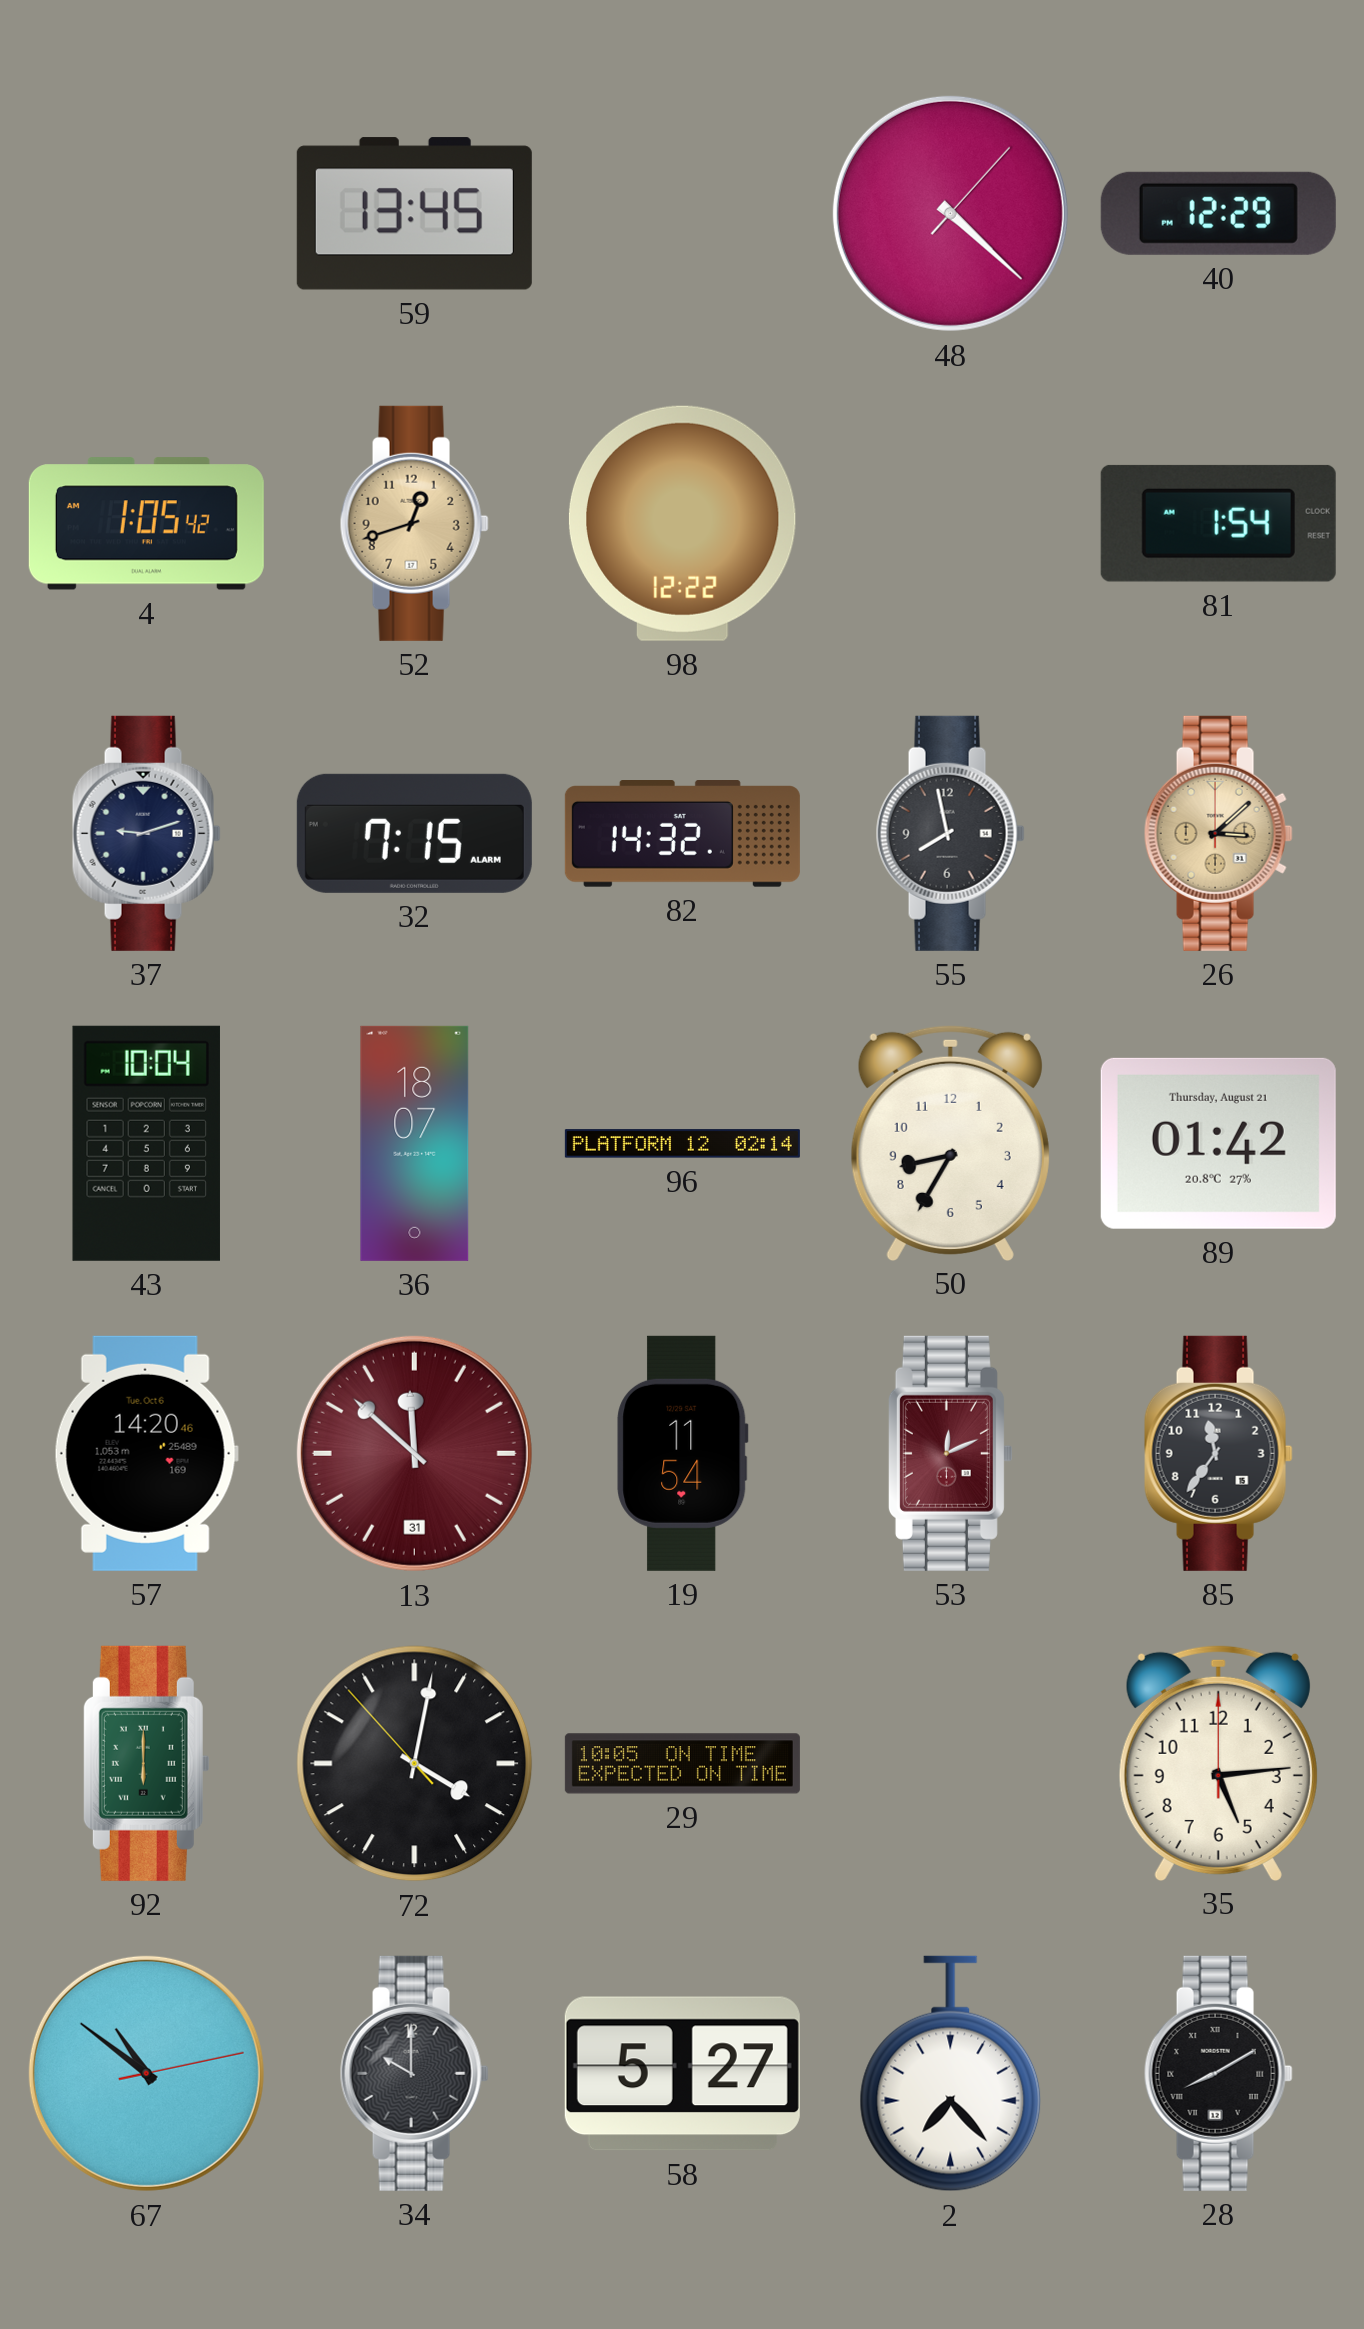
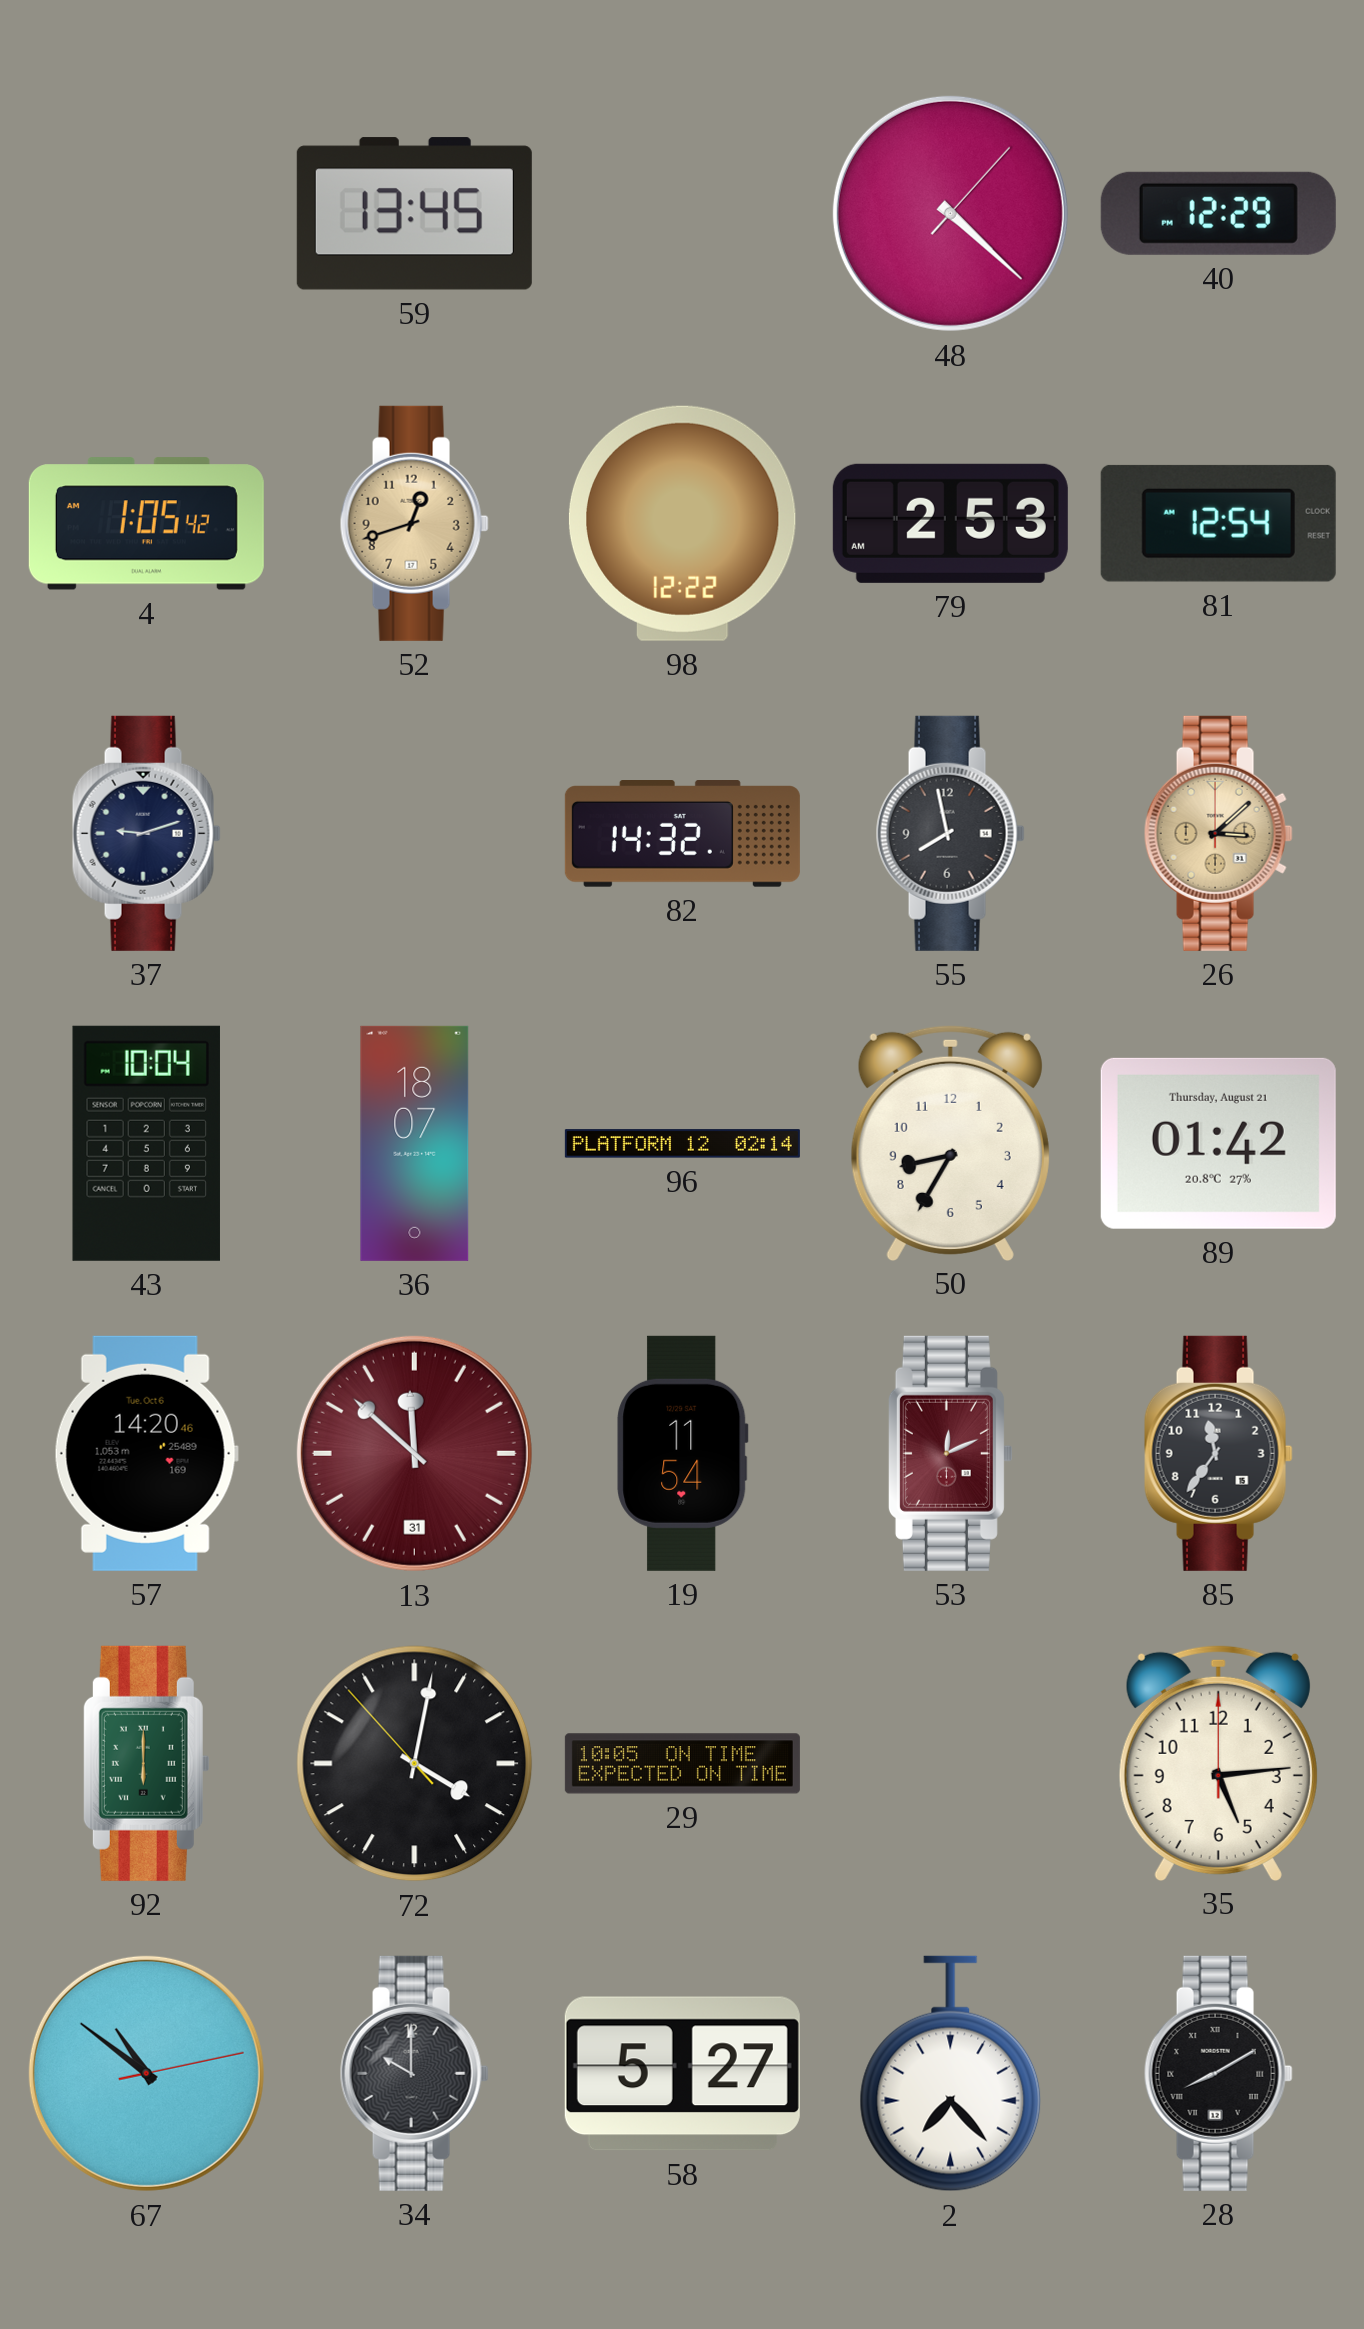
79: none -> 2:53 (950, 523)
81: 1:54 -> 12:54 (1218, 523)
32: 7:15 -> none (414, 833)
